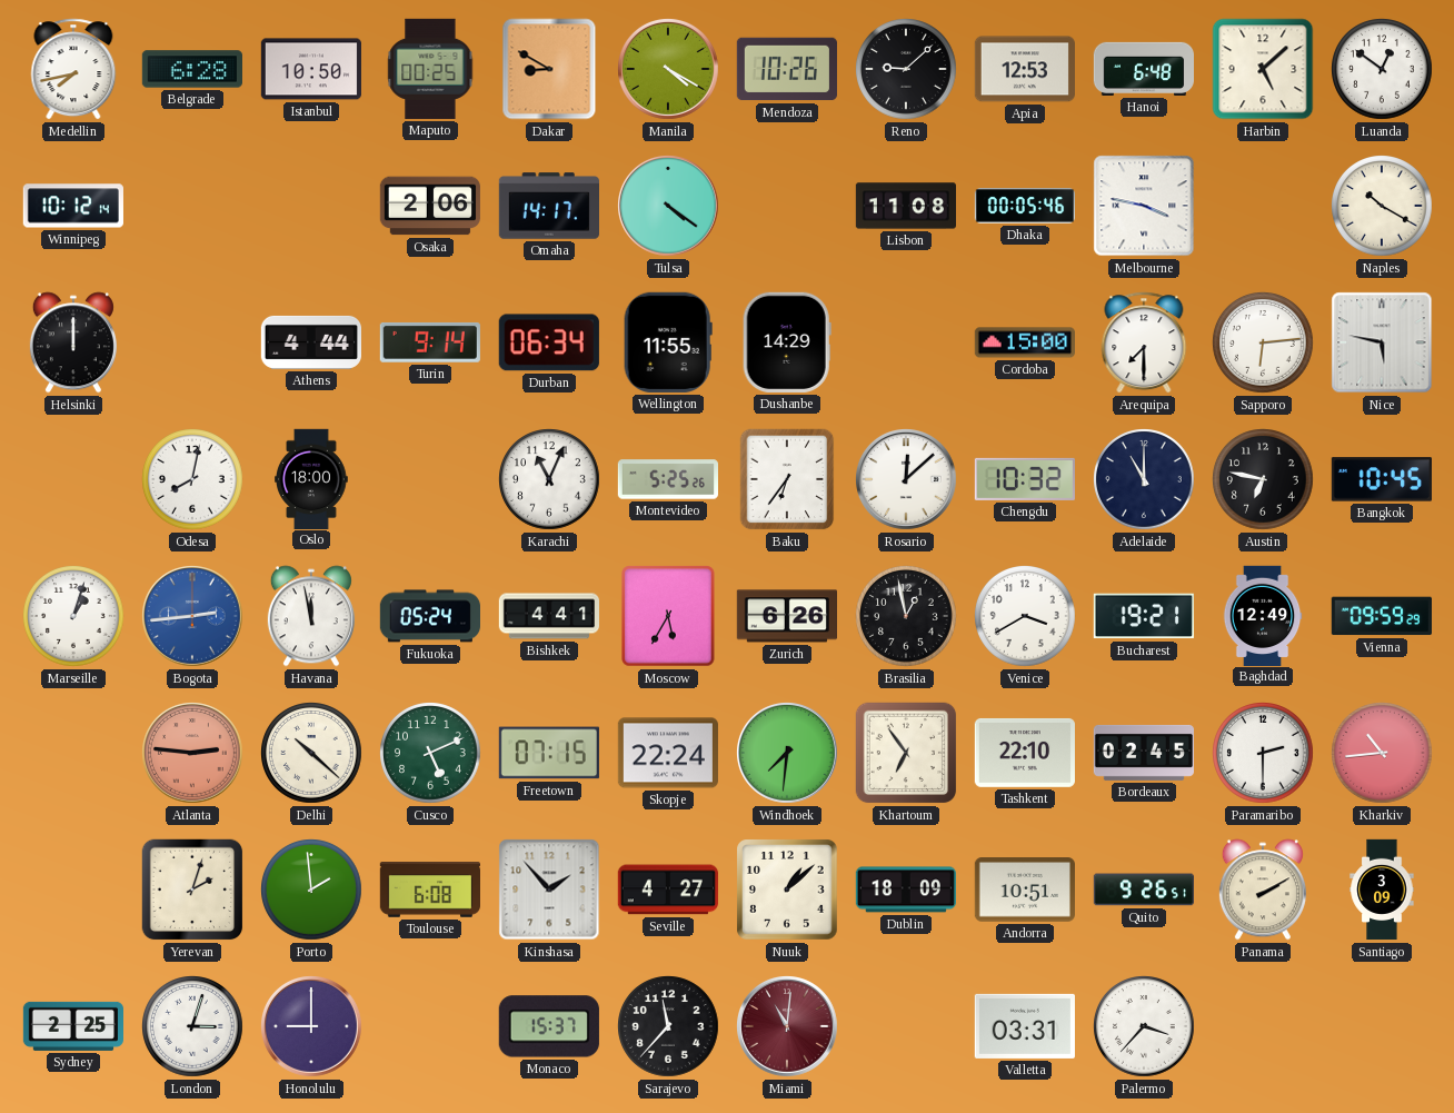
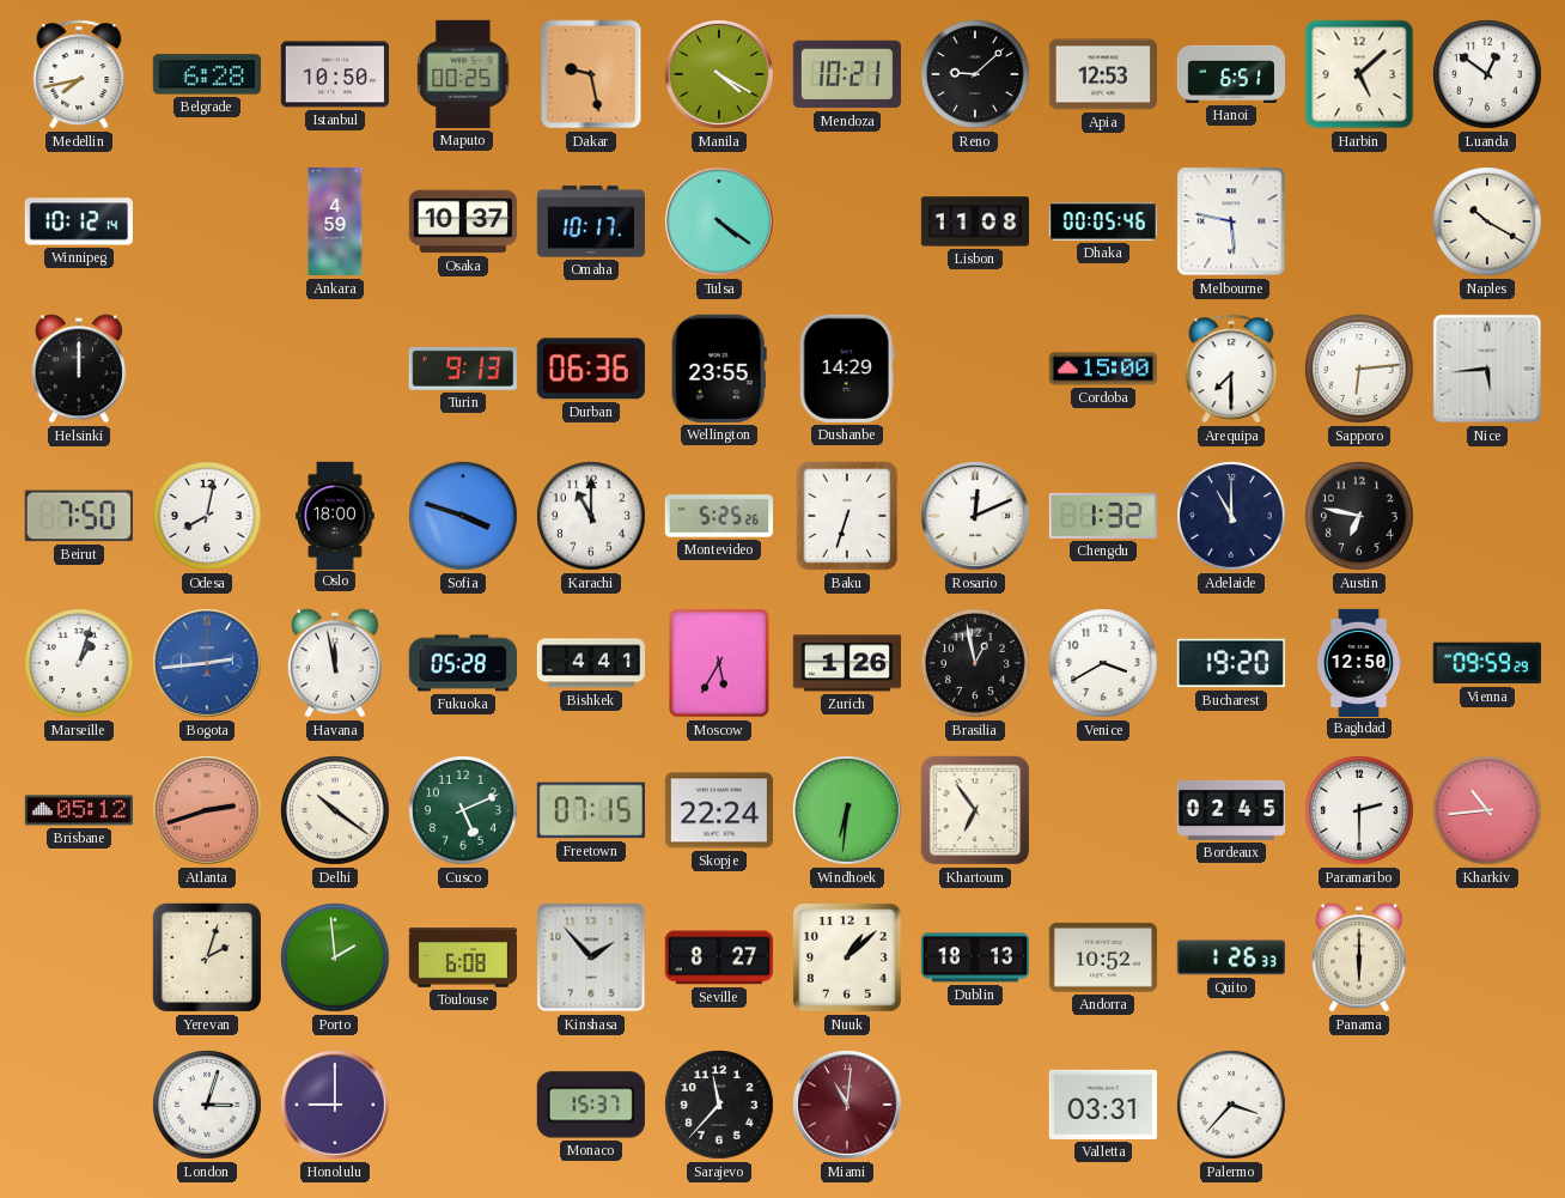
Dakar: 8:50 -> 9:28 (591, 74)
Mendoza: 10:26 -> 10:21 (847, 74)
Hanoi: 6:48 -> 6:51 (1230, 74)
Ankara: none -> 4:59 (335, 221)
Osaka: 2:06 -> 10:37 (463, 221)
Omaha: 14:17 -> 10:17 (590, 221)
Melbourne: 3:47 -> 5:47 (1231, 221)
Athens: 4:44 -> none (310, 342)
Turin: 9:14 -> 9:13 (463, 369)
Durban: 06:34 -> 06:36 (591, 369)
Wellington: 11:55 -> 23:55 (719, 369)
Nice: 5:47 -> 5:44 (1487, 369)
Beirut: none -> 7:50 (79, 516)
Sofia: none -> 3:48 (464, 517)
Karachi: 11:04 -> 11:00 (592, 517)
Baku: 6:36 -> 6:33 (847, 516)
Rosario: 12:08 -> 12:11 (976, 517)
Chengdu: 10:32 -> 1:32 (1103, 516)
Bangkok: 10:45 -> none (1382, 479)
Fukuoka: 05:24 -> 05:28 (462, 663)
Zurich: 6:26 -> 1:26 (846, 663)
Bucharest: 19:21 -> 19:20 (1231, 663)
Baghdad: 12:49 -> 12:50 (1359, 662)
Brisbane: none -> 05:12 (78, 810)
Atlanta: 2:46 -> 2:42 (208, 811)
Delhi: 10:22 -> 10:21 (336, 811)
Windhoek: 7:31 -> 6:31 (848, 811)
Tashkent: 22:10 -> none (1025, 753)
Seville: 4:27 -> 8:27 (719, 957)
Dublin: 18:09 -> 18:13 (975, 957)
Andorra: 10:51 -> 10:52 (1103, 957)
Quito: 9:26 -> 1:26 (1231, 957)
Panama: 2:10 -> 6:00 (1359, 957)
Santiago: 3:09 -> none (1382, 890)
Sydney: 2:25 -> none (72, 1026)
